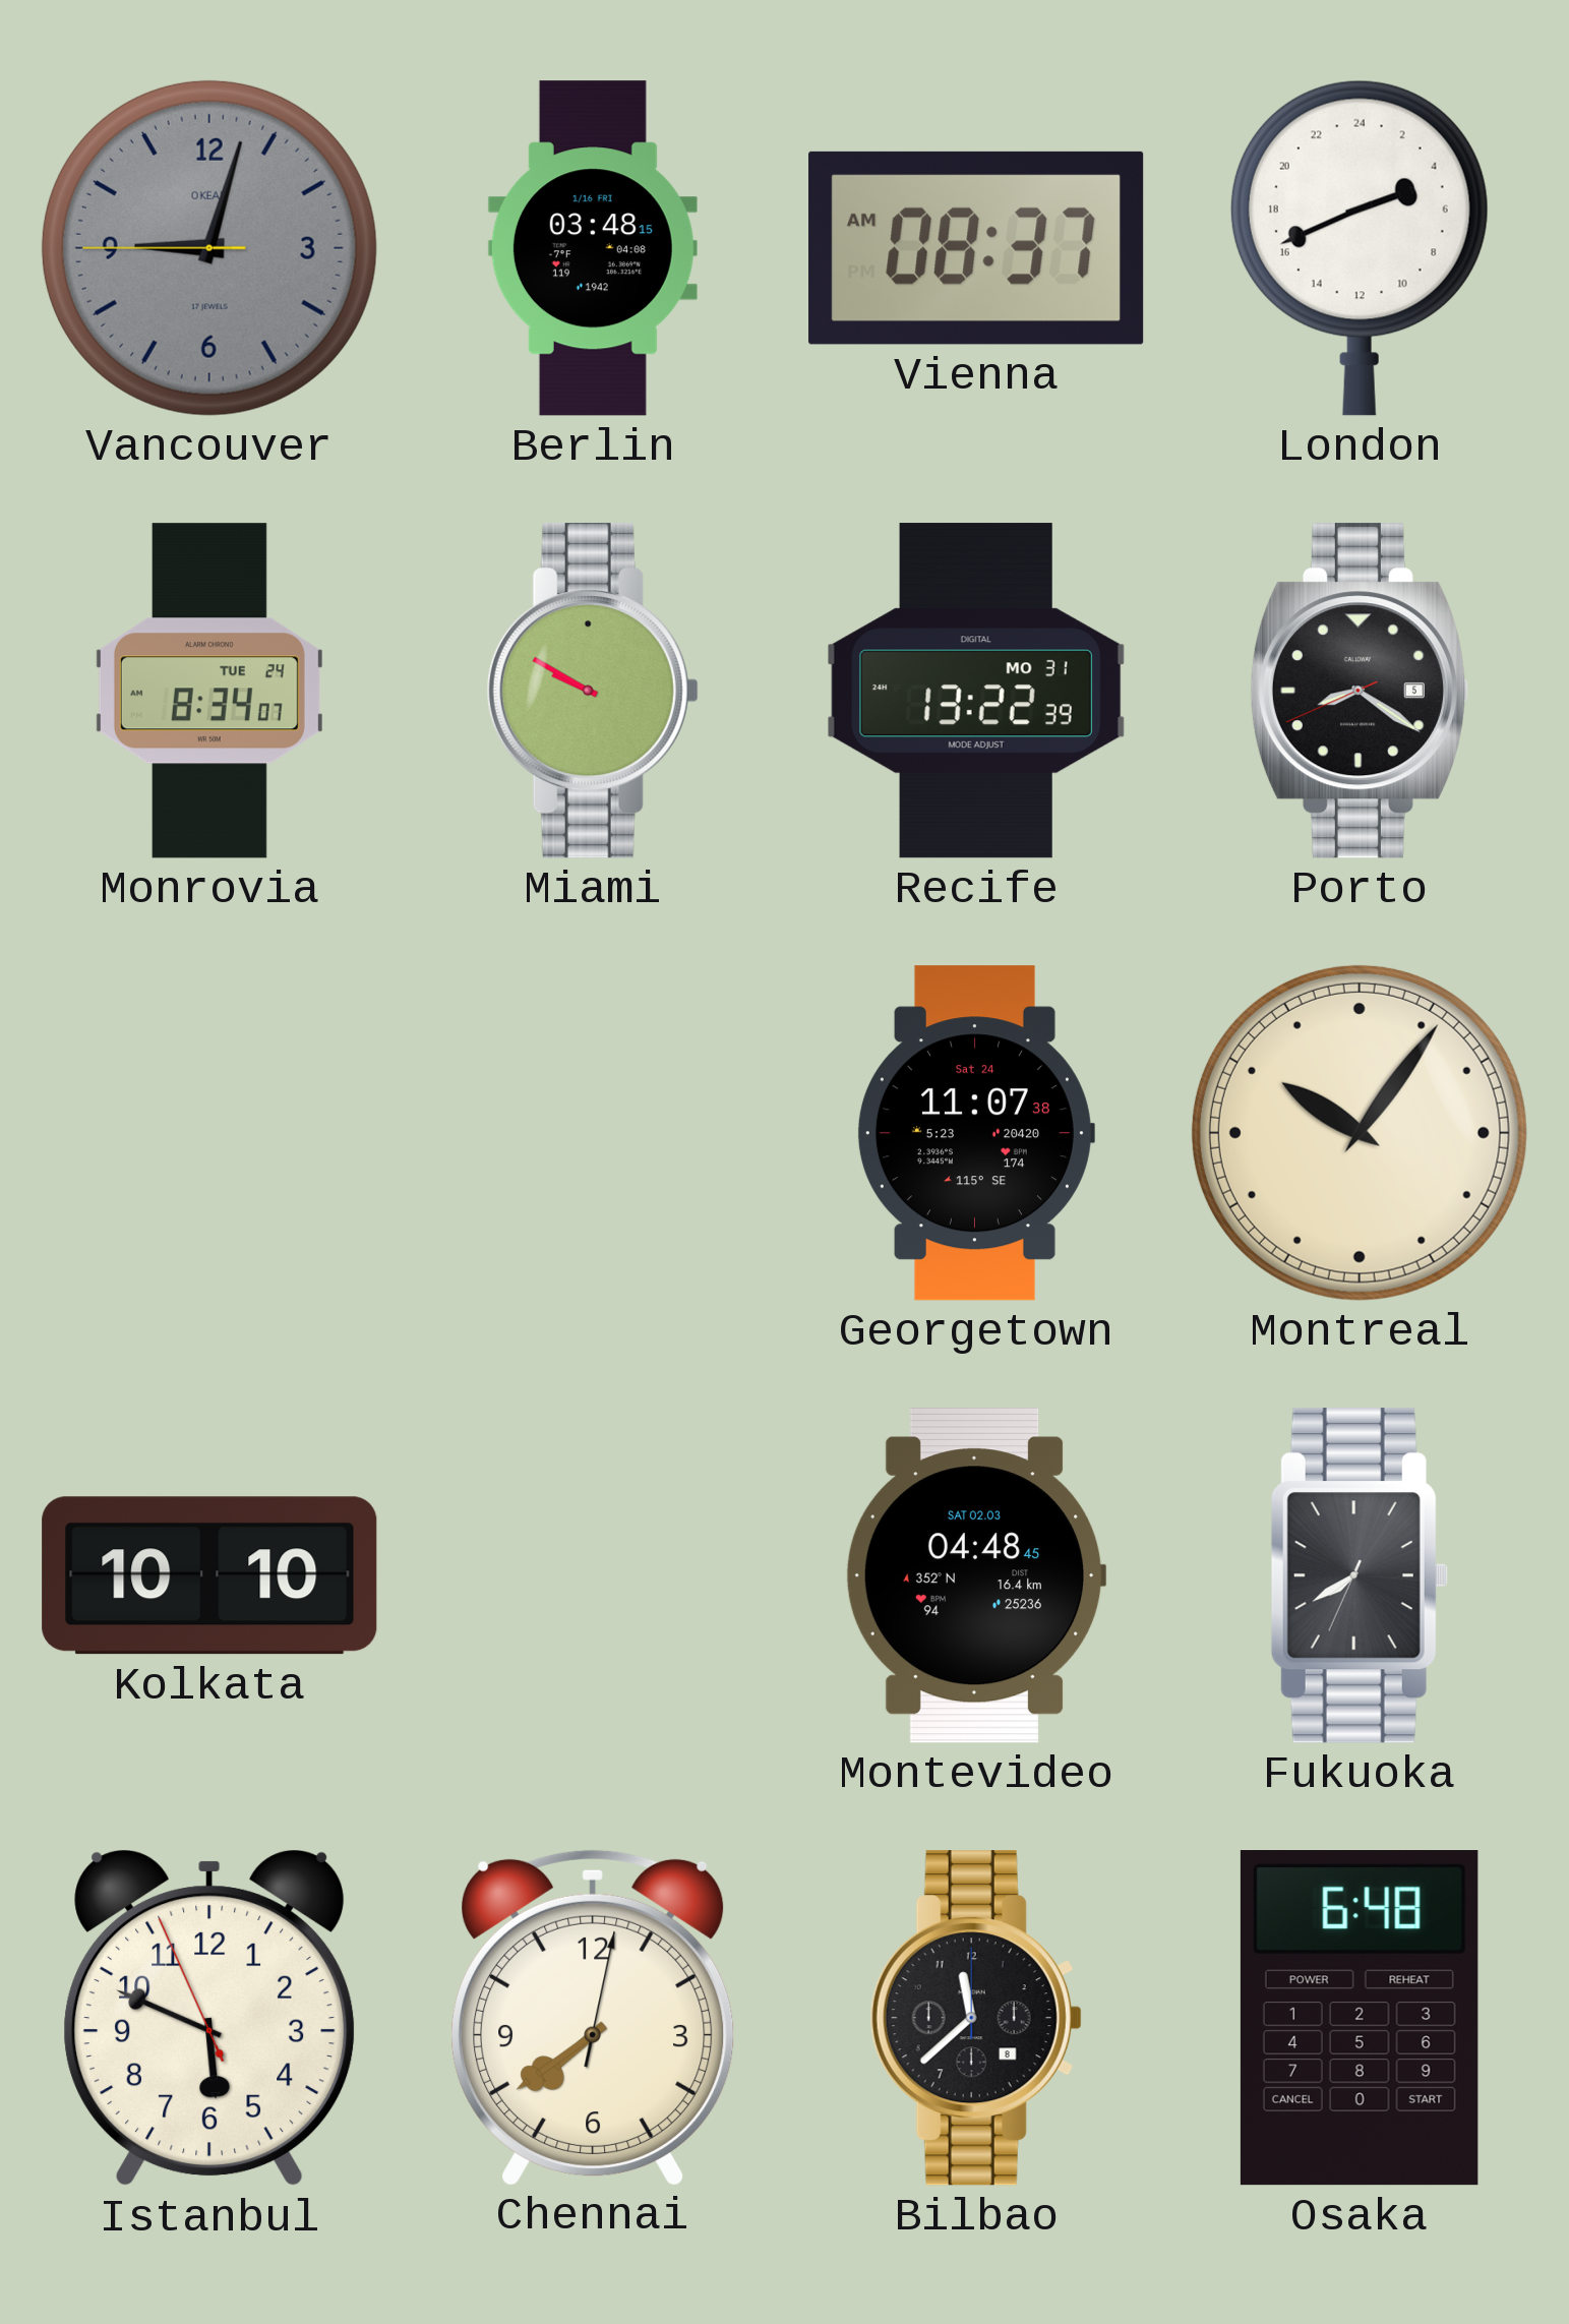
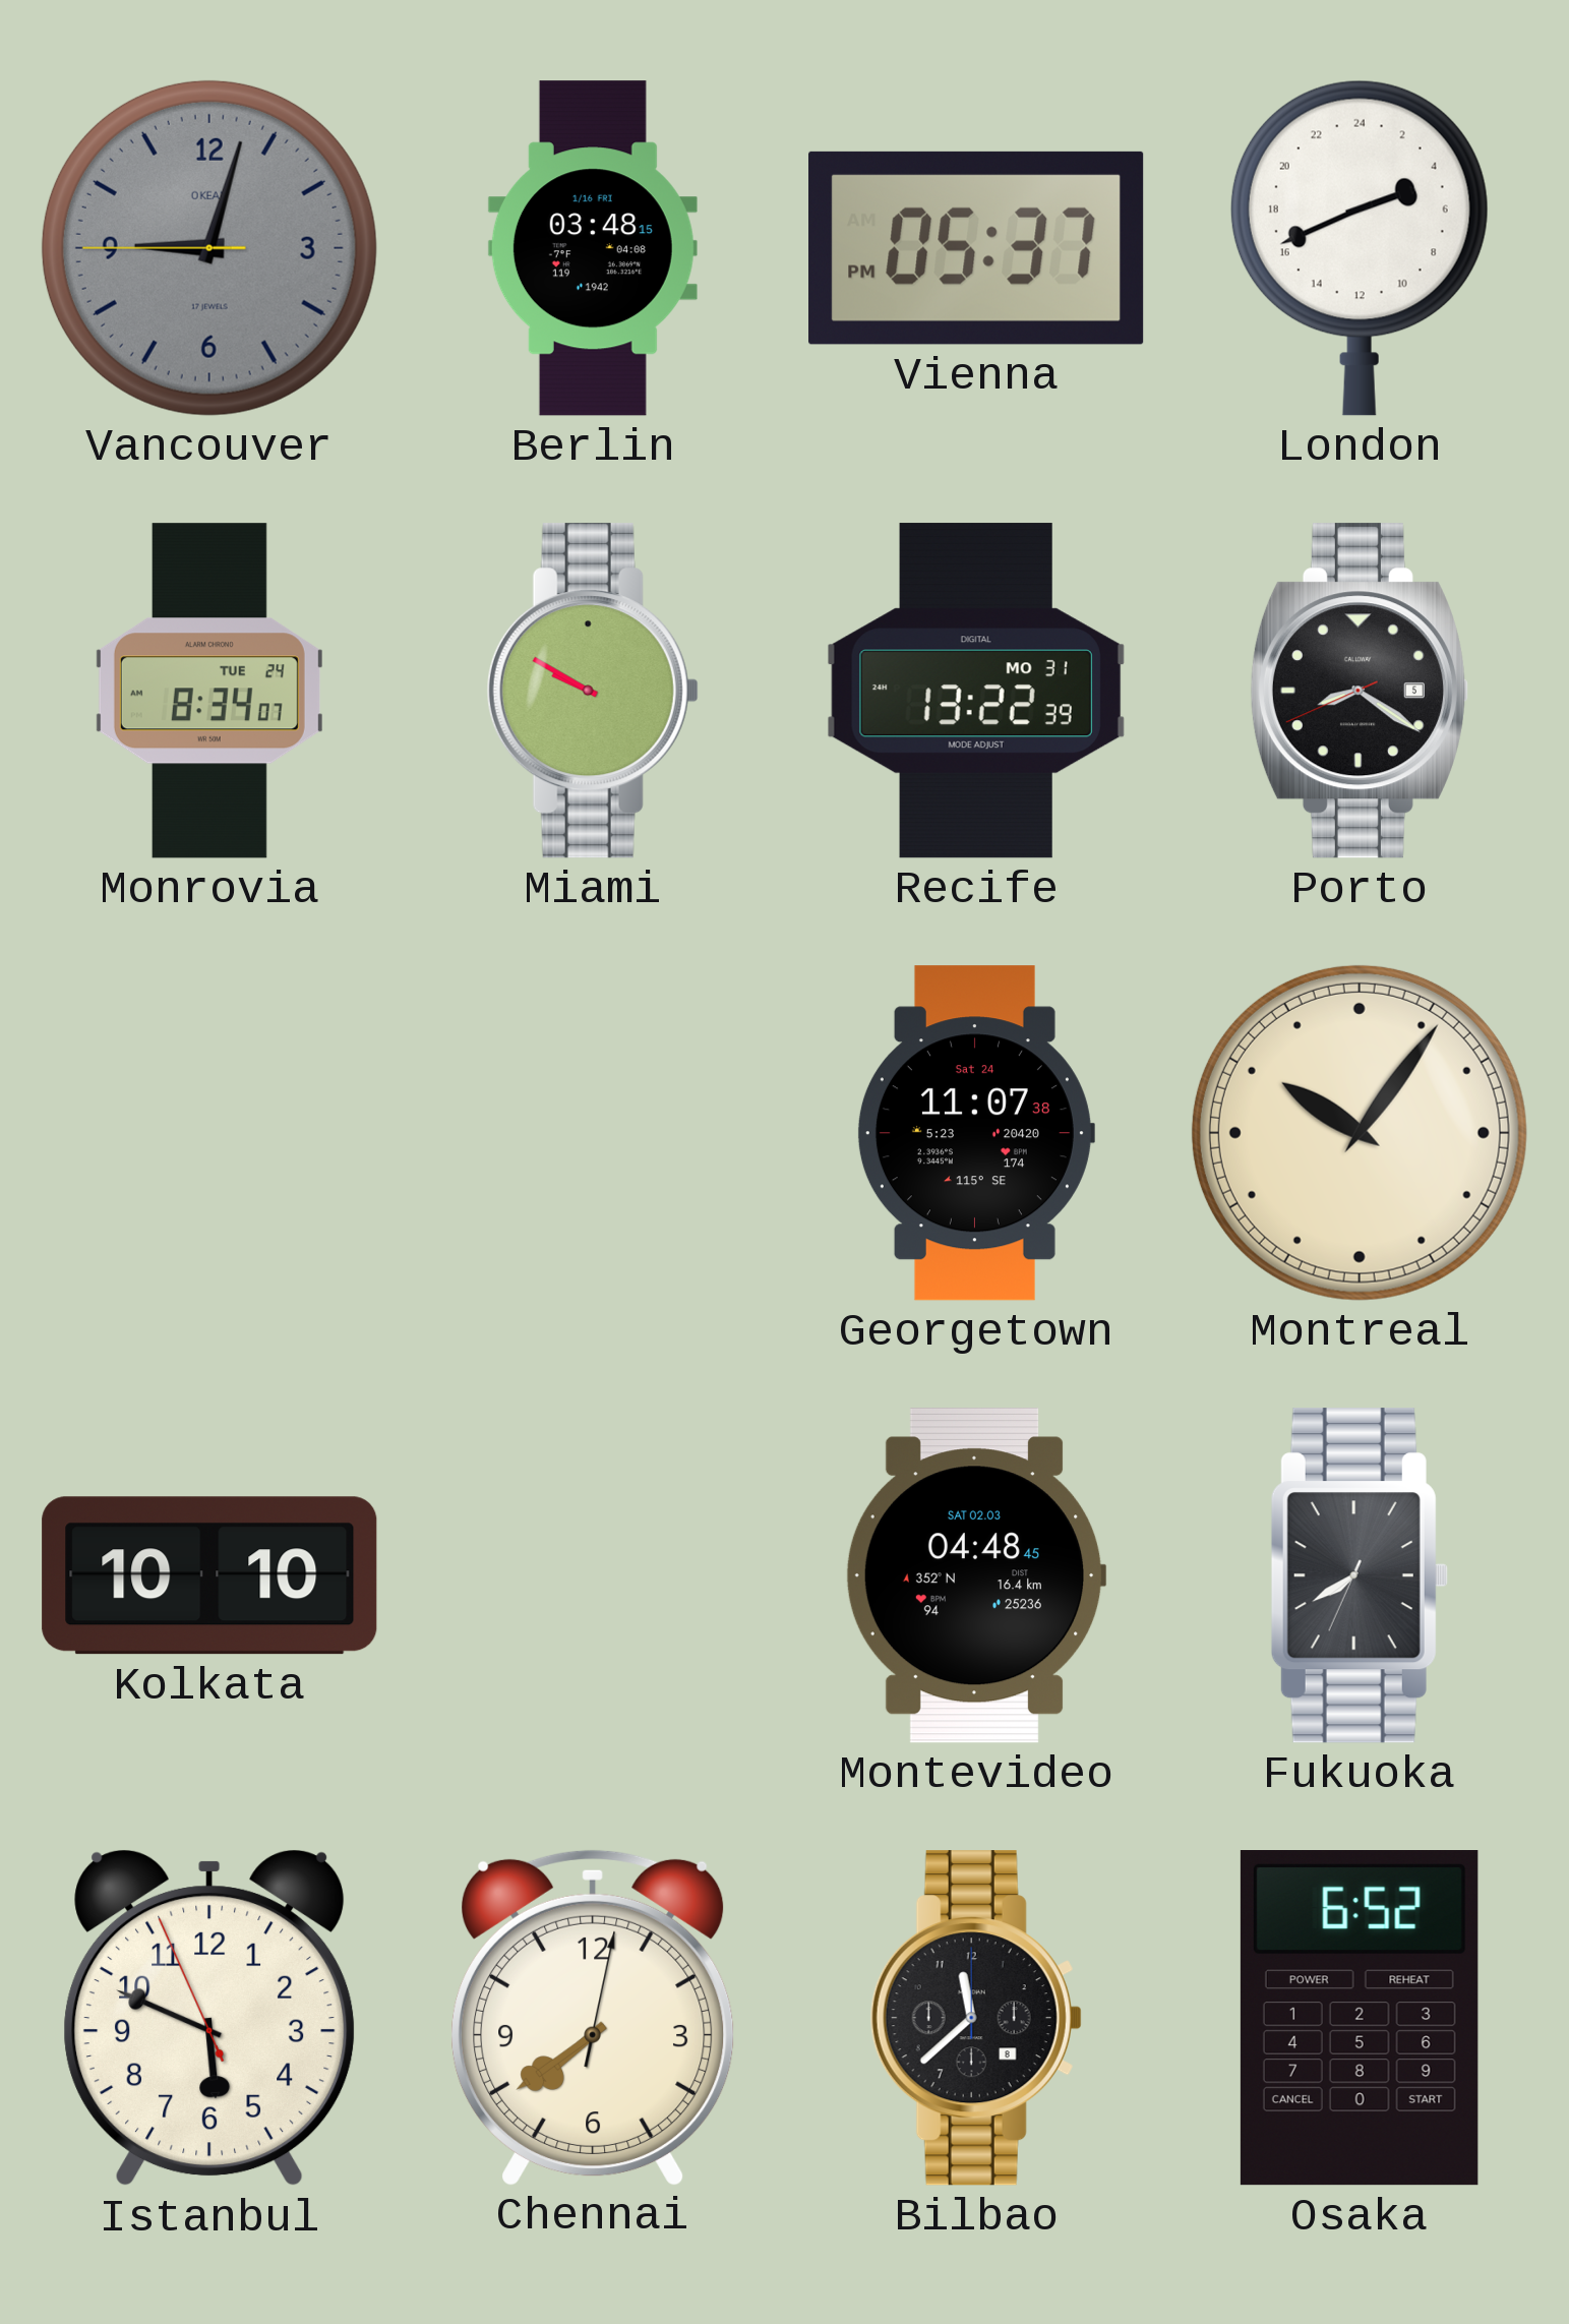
Vienna: 08:37 -> 05:37 (976, 248)
Osaka: 6:48 -> 6:52 (1360, 2019)
